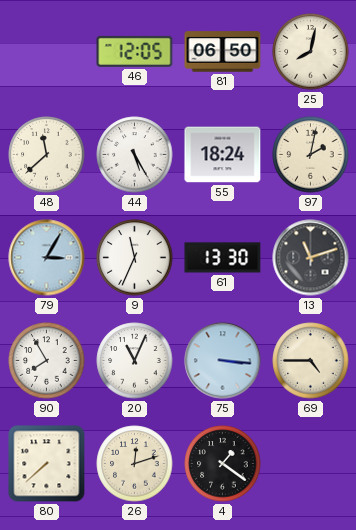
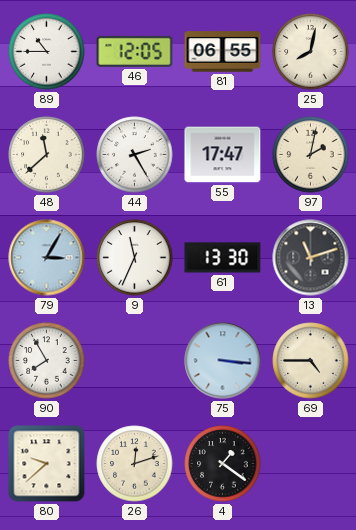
89: none -> 10:45 (47, 52)
81: 06:50 -> 06:55 (223, 52)
44: 5:25 -> 2:25 (135, 155)
55: 18:24 -> 17:47 (223, 155)
20: 11:04 -> none (135, 361)
80: 7:38 -> 9:38 (47, 464)
